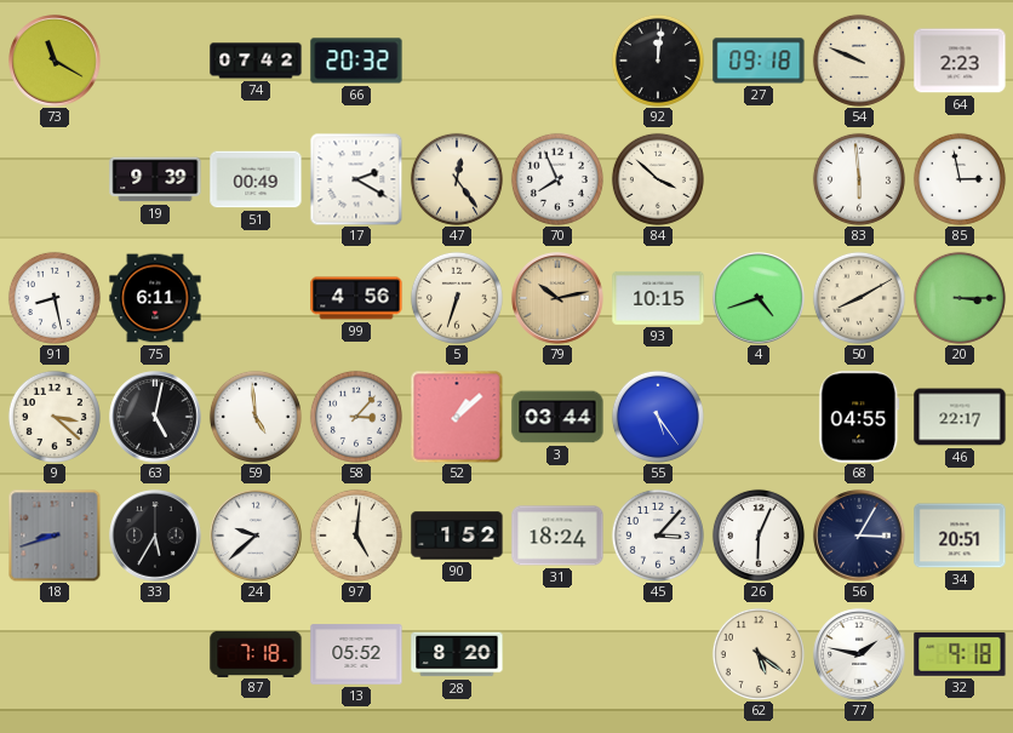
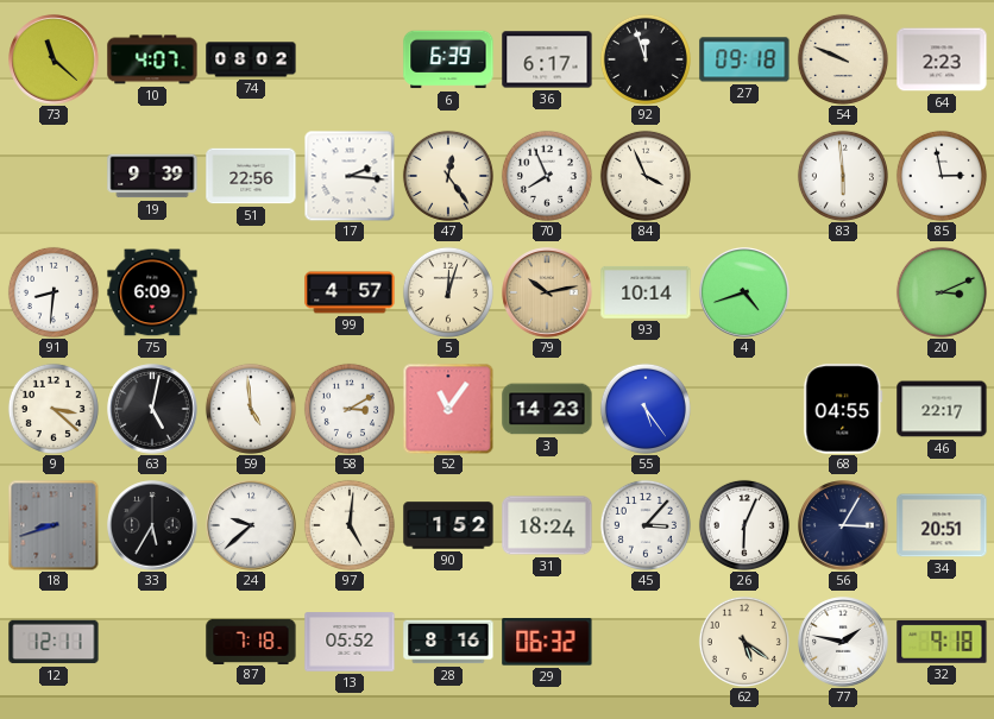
73: 11:20 -> 11:22 (54, 59)
10: none -> 4:07 (152, 59)
74: 07:42 -> 08:02 (251, 59)
66: 20:32 -> none (356, 61)
6: none -> 6:39 (448, 59)
36: none -> 6:17 (547, 59)
92: 12:01 -> 11:57 (646, 59)
51: 00:49 -> 22:56 (251, 176)
17: 2:20 -> 2:16 (350, 176)
84: 3:52 -> 3:56 (646, 176)
91: 8:28 -> 8:31 (54, 292)
75: 6:11 -> 6:09 (152, 292)
99: 4:56 -> 4:57 (350, 292)
5: 6:33 -> 12:03 (448, 292)
93: 10:15 -> 10:14 (646, 292)
50: 8:10 -> none (859, 298)
20: 3:15 -> 3:11 (942, 292)
58: 3:07 -> 3:10 (350, 409)
52: 1:08 -> 11:06 (448, 409)
3: 03:44 -> 14:23 (547, 409)
12: none -> 12:11 (54, 642)
28: 8:20 -> 8:16 (448, 642)
29: none -> 06:32 (547, 642)
